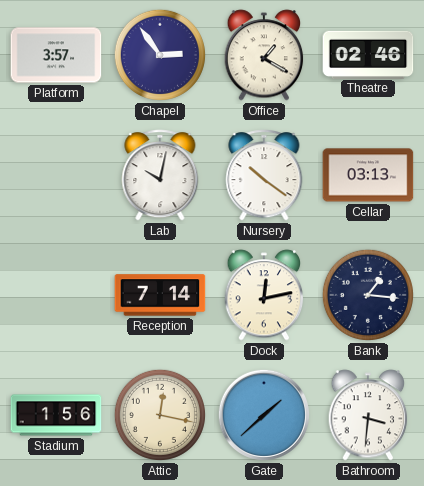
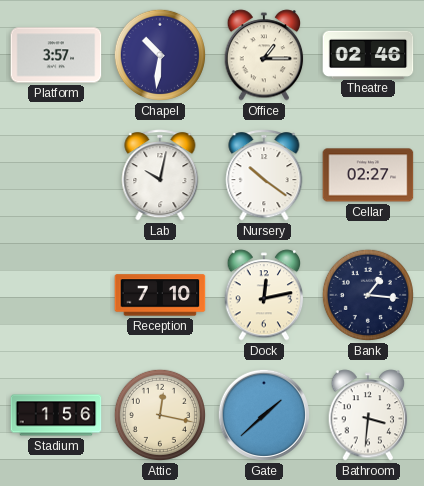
Chapel: 2:54 -> 10:31 (160, 55)
Office: 1:20 -> 1:15 (264, 55)
Cellar: 03:13 -> 02:27 (368, 175)
Reception: 7:14 -> 7:10 (160, 295)
